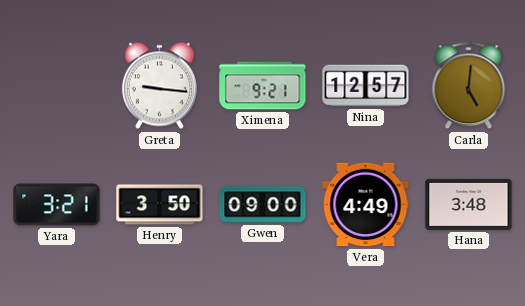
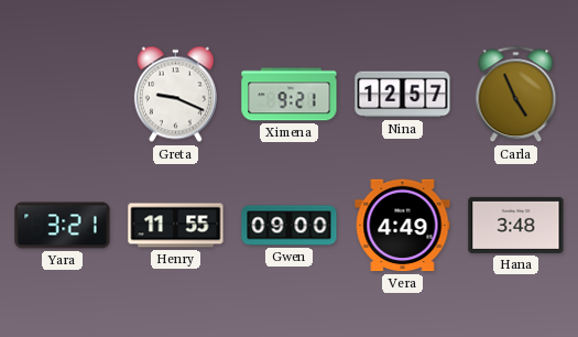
Greta: 9:16 -> 9:19 (175, 95)
Carla: 5:01 -> 4:56 (516, 95)
Henry: 3:50 -> 11:55 (176, 226)
